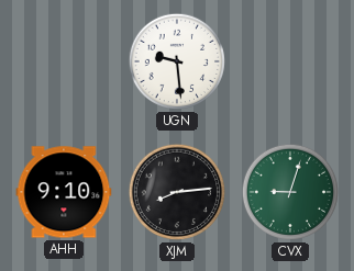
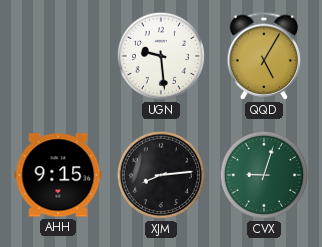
QQD: none -> 5:05 (264, 56)
AHH: 9:10 -> 9:15 (58, 175)
